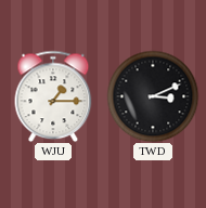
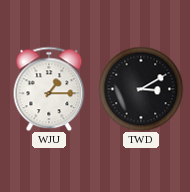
TWD: 3:11 -> 3:10 (141, 89)
